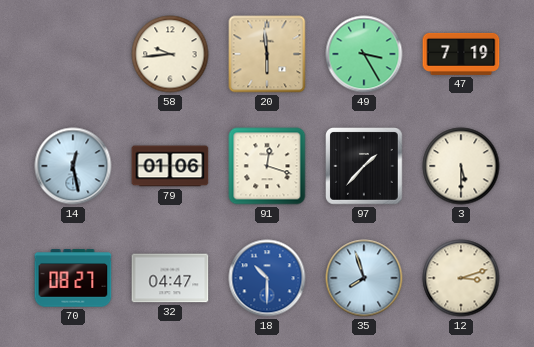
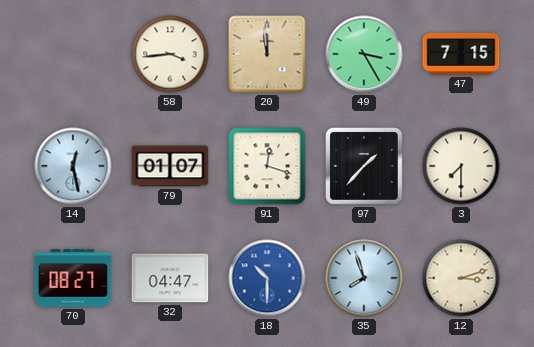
58: 9:44 -> 3:44 (170, 54)
20: 5:59 -> 11:59 (267, 54)
47: 7:19 -> 7:15 (461, 54)
79: 01:06 -> 01:07 (170, 166)
3: 5:30 -> 7:30 (461, 166)
